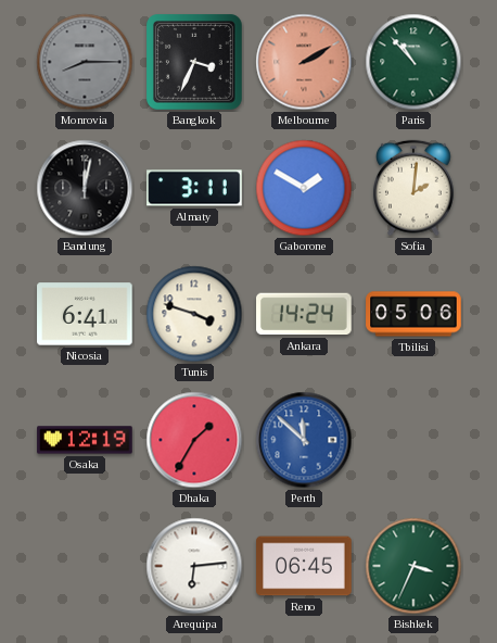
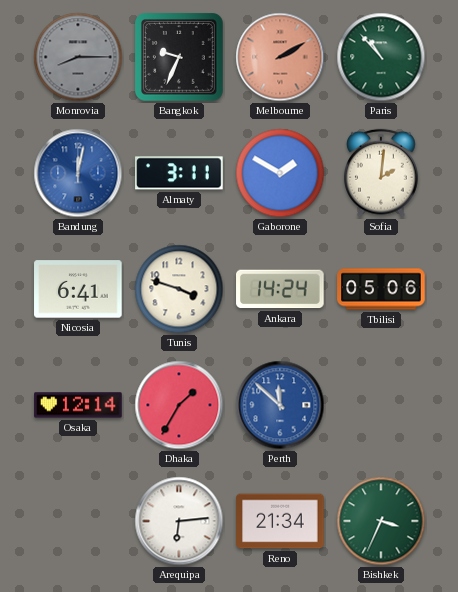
Bangkok: 3:34 -> 9:34 (180, 58)
Bandung dial: black -> blue (78, 173)
Osaka: 12:19 -> 12:14 (78, 405)
Reno: 06:45 -> 21:34 (280, 521)
